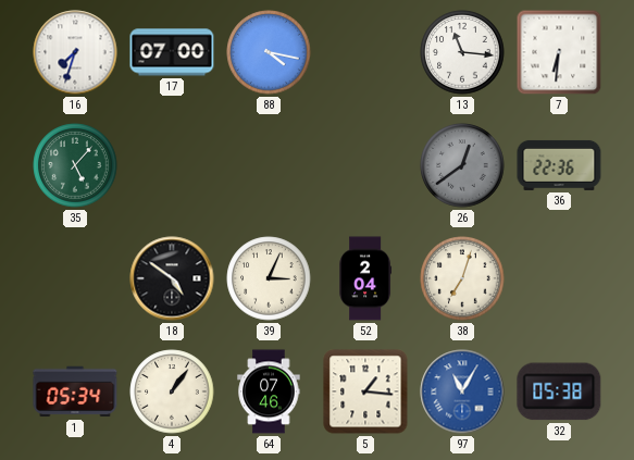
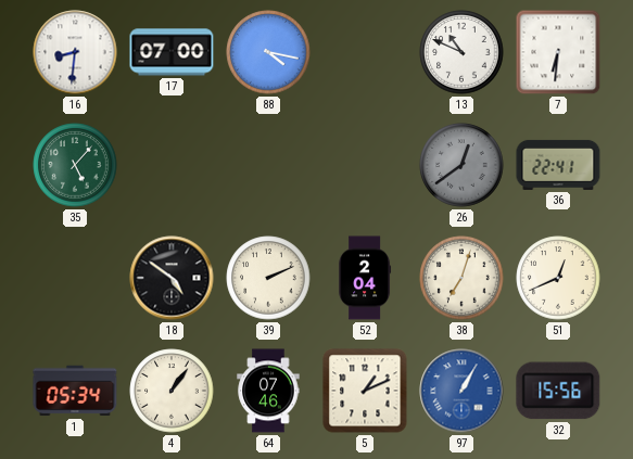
16: 7:33 -> 8:31 (75, 52)
13: 11:16 -> 10:49 (461, 52)
36: 22:36 -> 22:41 (558, 165)
39: 3:04 -> 2:11 (268, 278)
51: none -> 12:41 (558, 278)
5: 1:16 -> 1:11 (365, 391)
97: 11:05 -> 1:05 (461, 391)
32: 05:38 -> 15:56 (558, 391)
